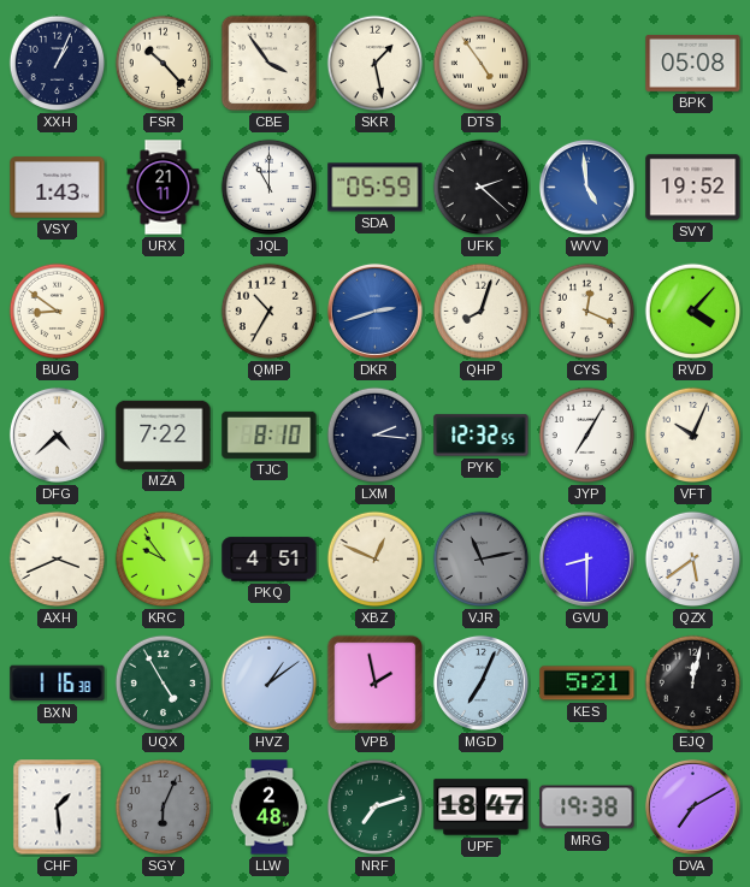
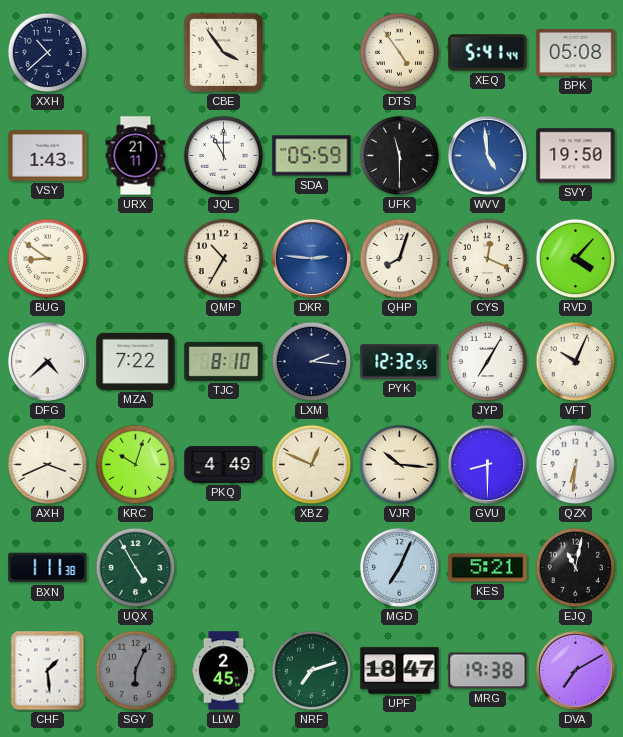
XXH: 1:04 -> 10:38 (48, 53)
FSR: 10:23 -> none (164, 64)
SKR: 1:28 -> none (376, 64)
XEQ: none -> 5:41 (488, 53)
UFK: 2:22 -> 11:30 (400, 156)
SVY: 19:52 -> 19:50 (576, 156)
DKR: 2:42 -> 2:46 (311, 258)
KRC: 9:54 -> 10:03 (136, 465)
PKQ: 4:51 -> 4:49 (224, 465)
VJR: 11:13 -> 10:16 (400, 465)
VJR dial: grey -> cream (400, 465)
QZX: 5:39 -> 6:31 (576, 465)
BXN: 1:16 -> 1:11 (48, 568)
HVZ: 1:09 -> none (270, 684)
VPB: 1:58 -> none (376, 684)
EJQ: 12:02 -> 11:02 (576, 568)
LLW: 2:48 -> 2:45 (223, 671)
